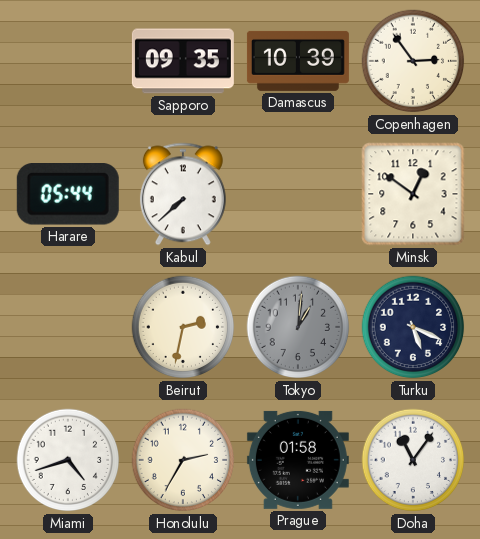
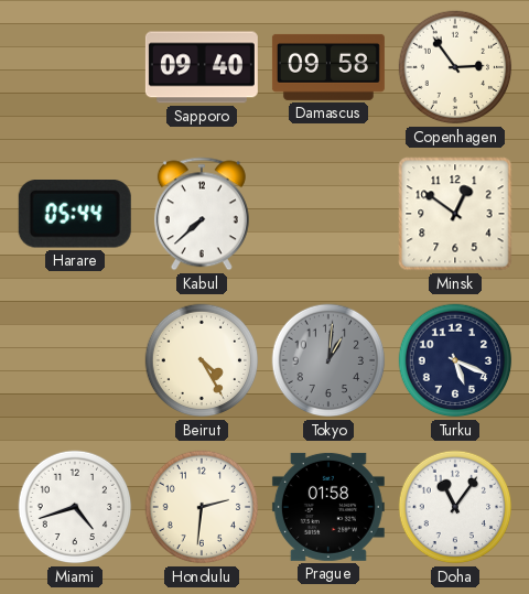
Sapporo: 09:35 -> 09:40 (202, 67)
Damascus: 10:39 -> 09:58 (328, 67)
Beirut: 2:32 -> 4:25 (202, 360)
Honolulu: 2:35 -> 2:31 (202, 507)
